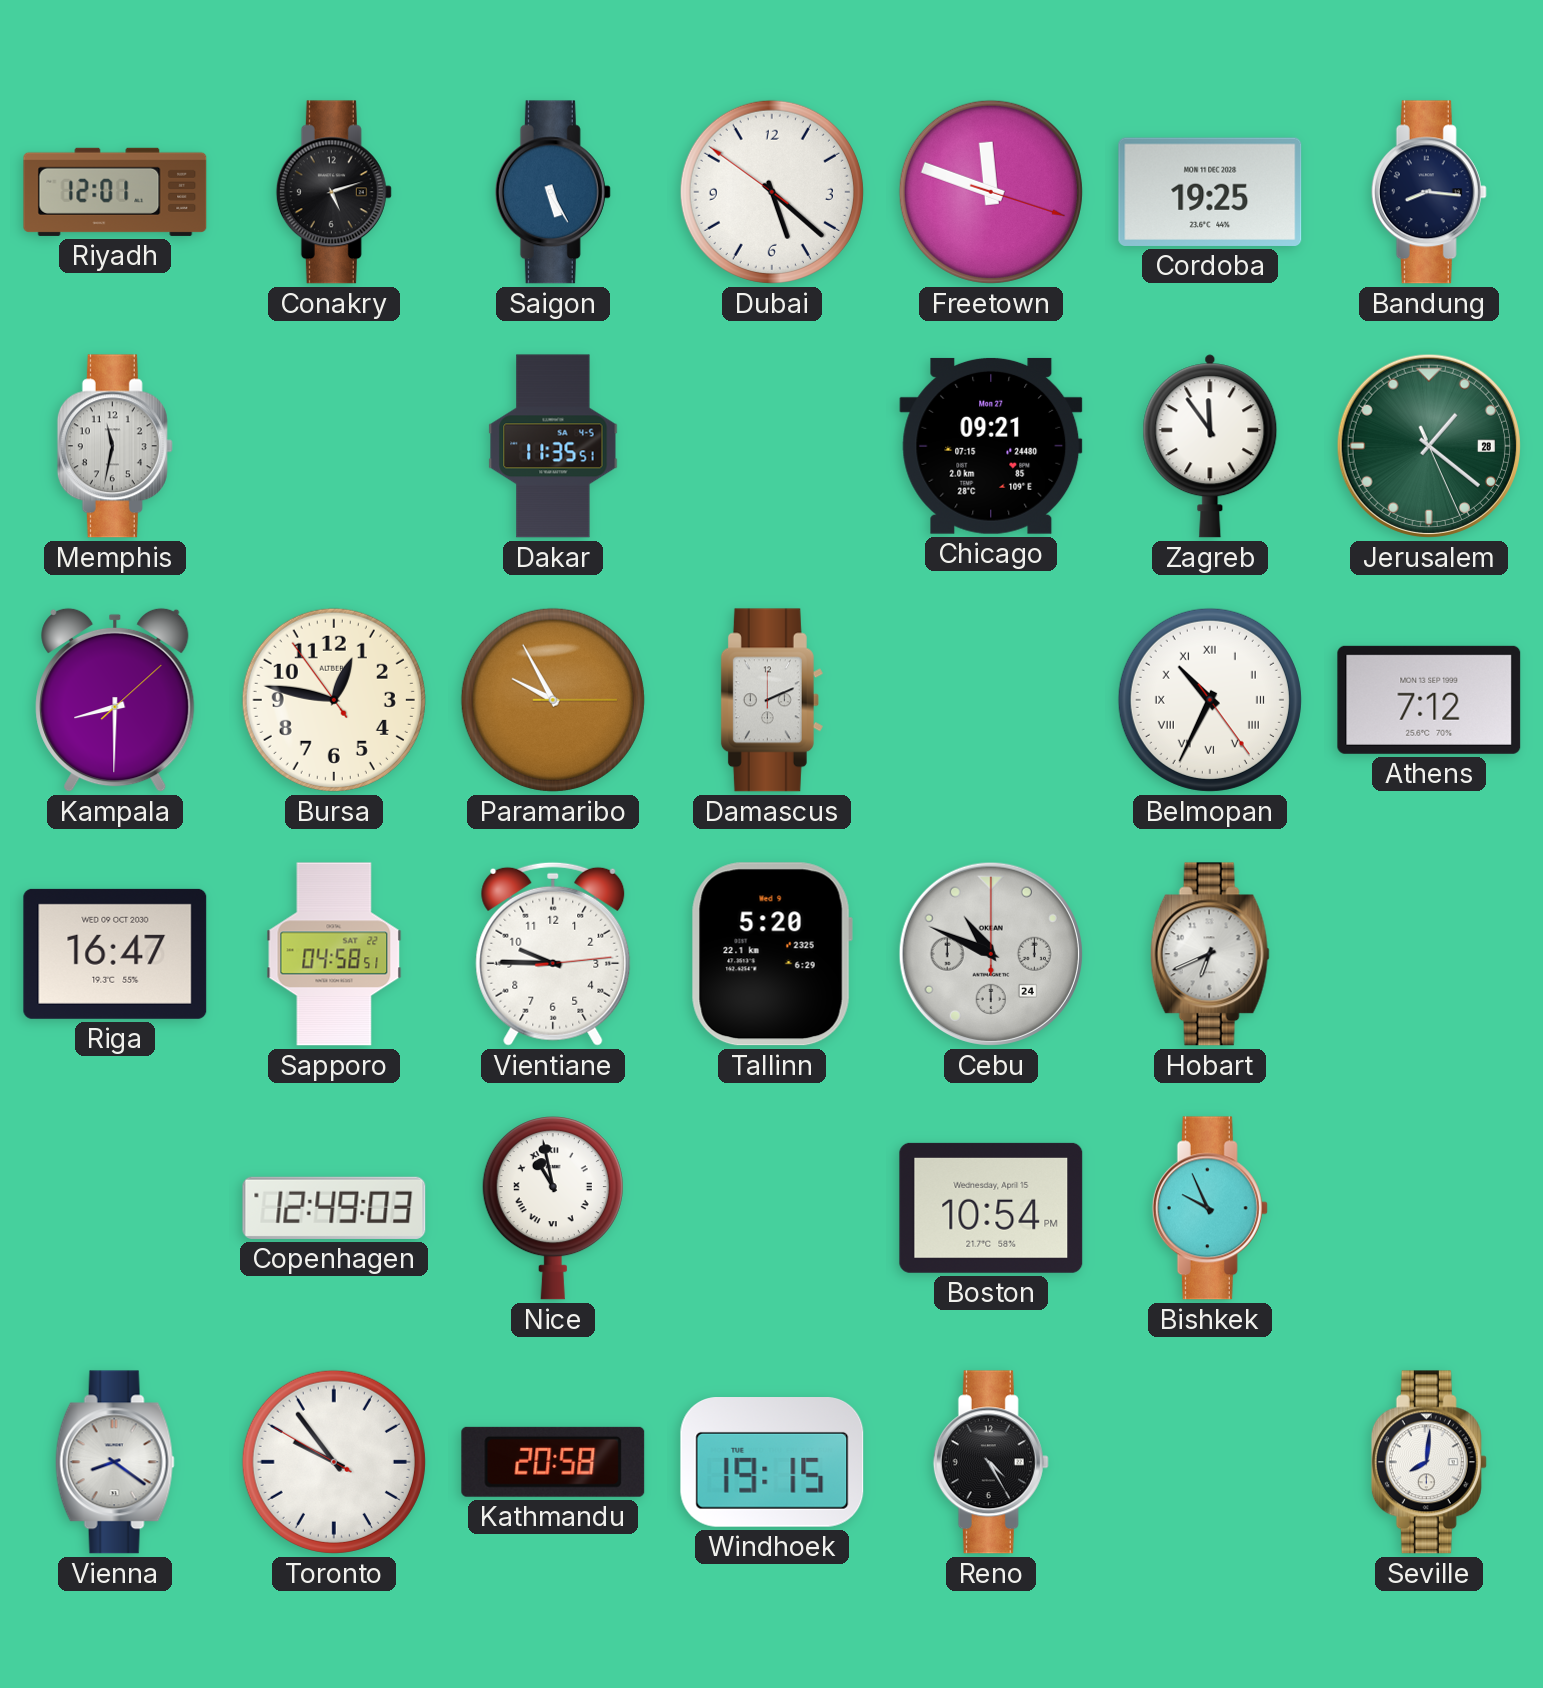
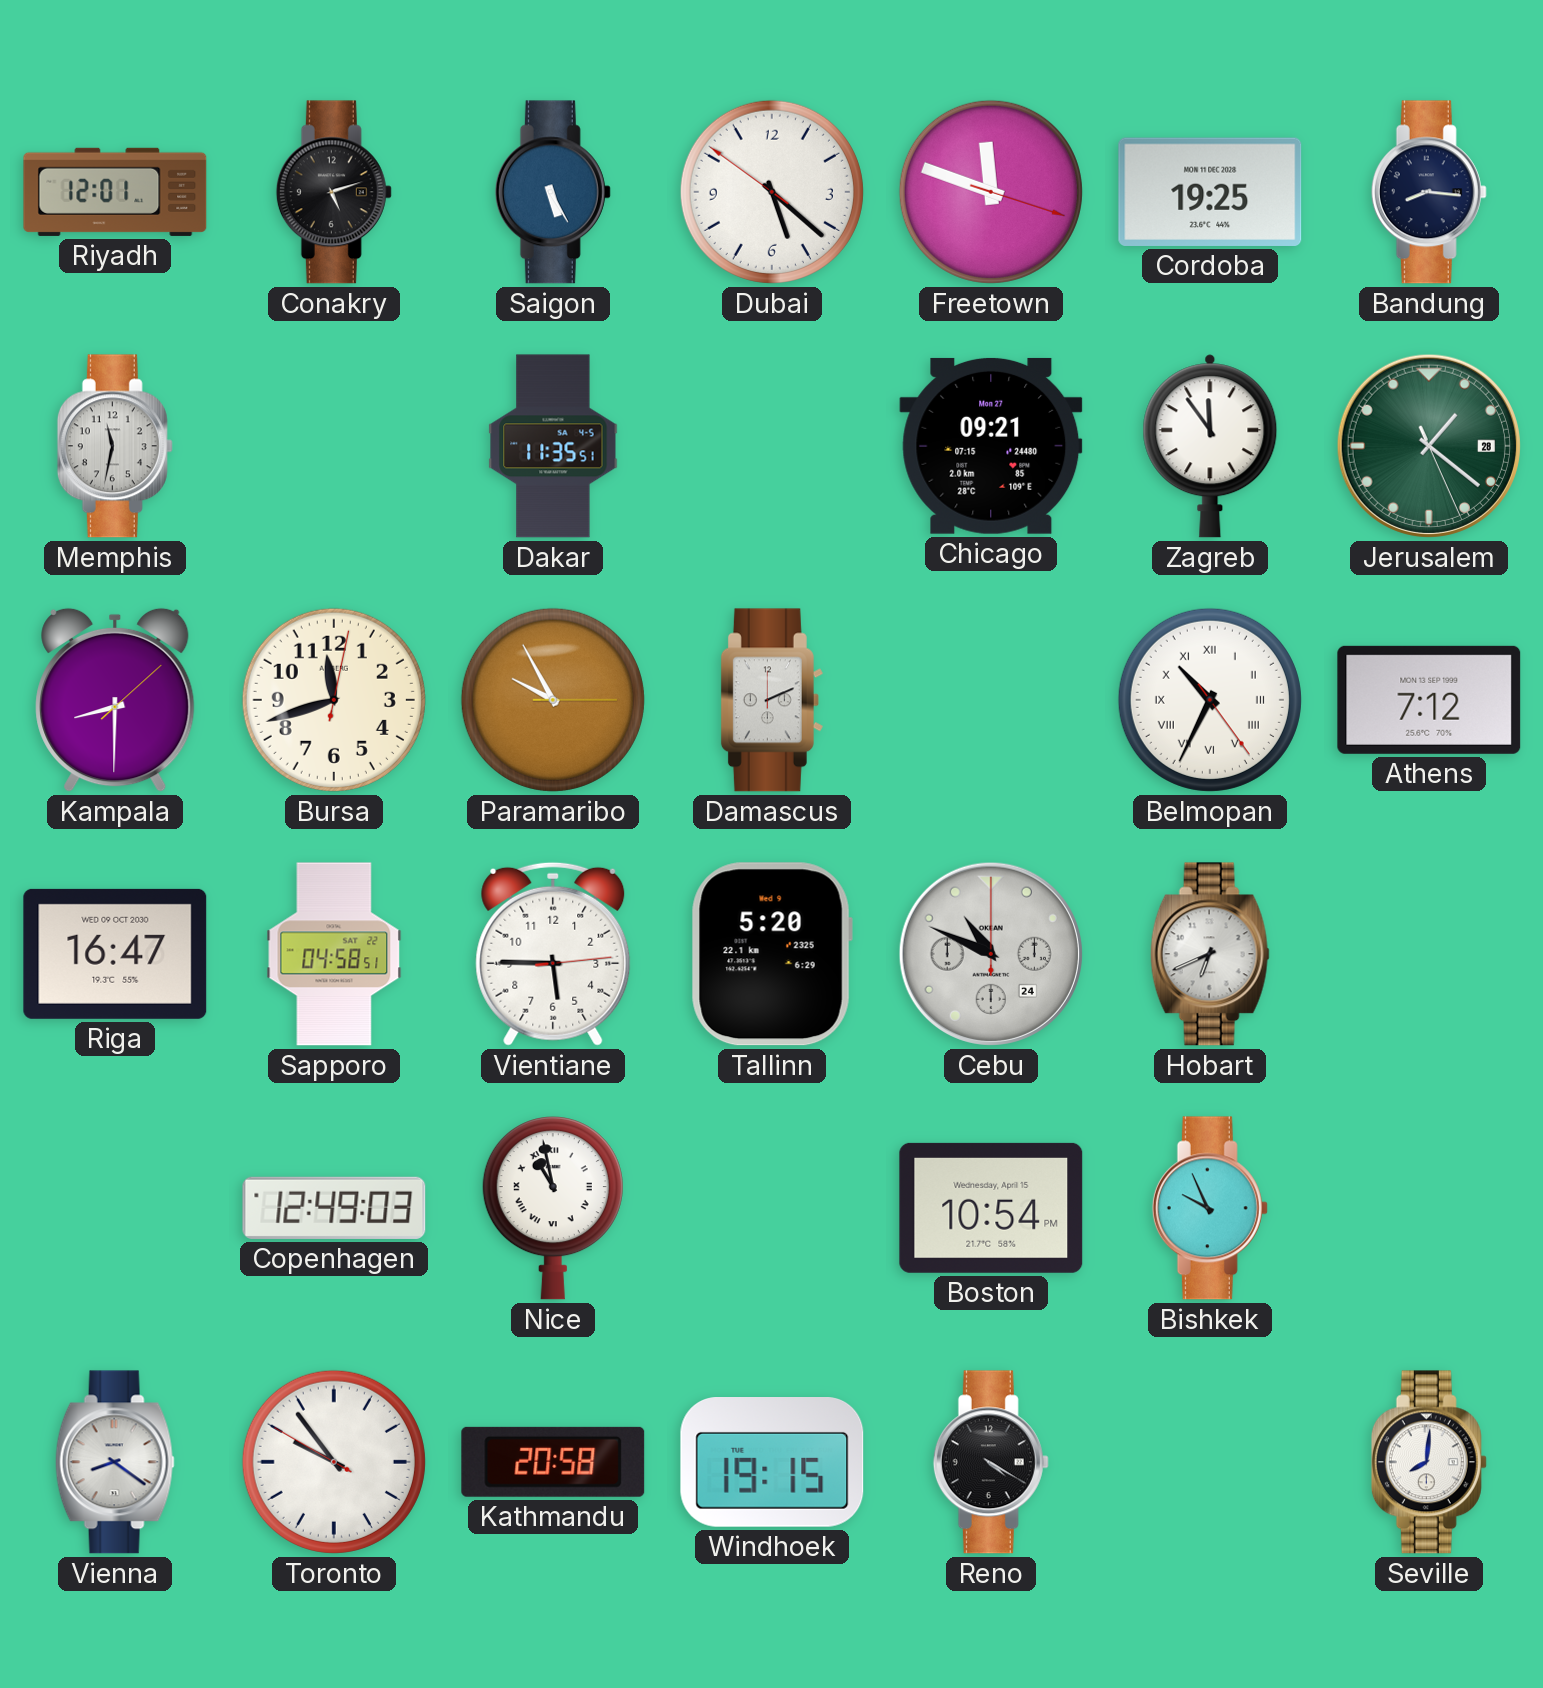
Bursa: 12:46 -> 11:42 (334, 700)
Vientiane: 9:45 -> 5:45 (553, 954)
Reno: 4:25 -> 4:20 (991, 1462)
